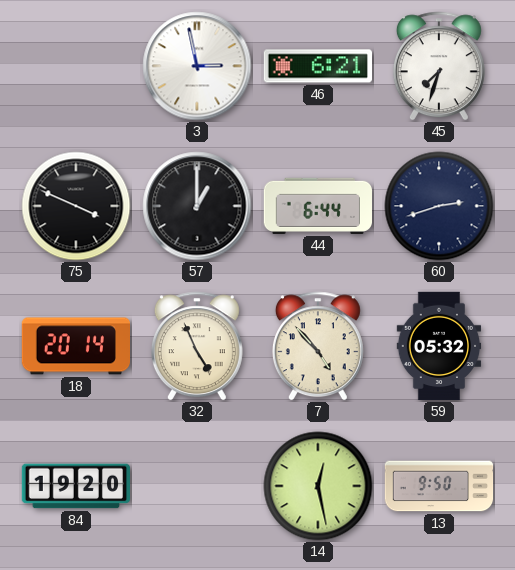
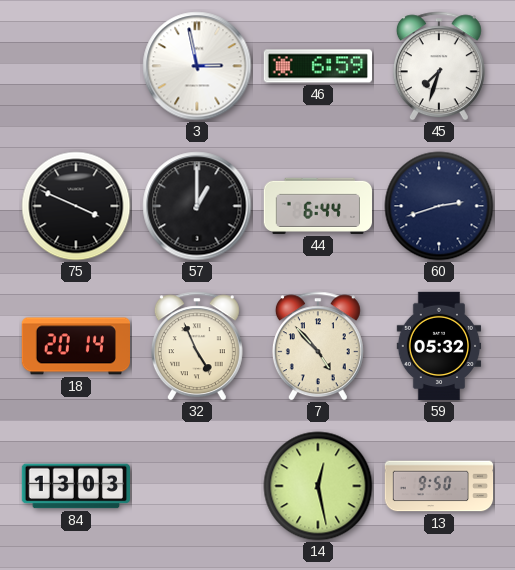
46: 6:21 -> 6:59 (317, 66)
84: 19:20 -> 13:03 (75, 486)
